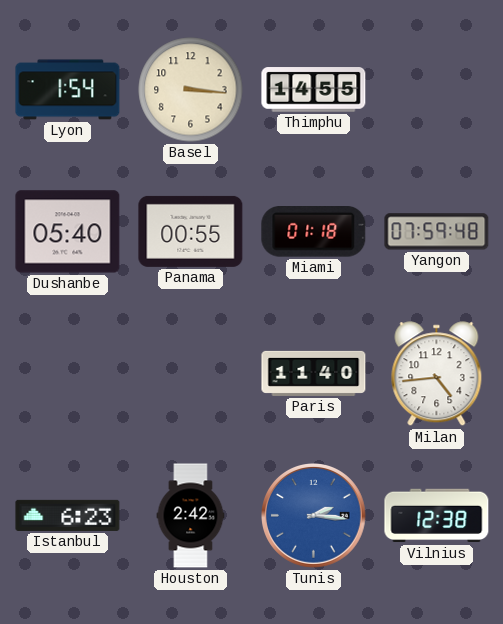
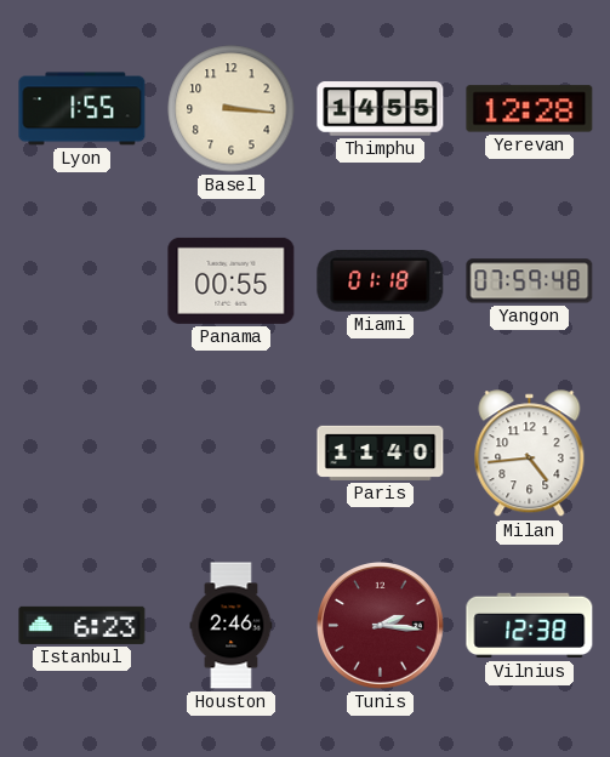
Lyon: 1:54 -> 1:55 (82, 109)
Yerevan: none -> 12:28 (530, 109)
Dushanbe: 05:40 -> none (68, 232)
Houston: 2:42 -> 2:46 (232, 626)
Tunis dial: blue -> burgundy (381, 626)
